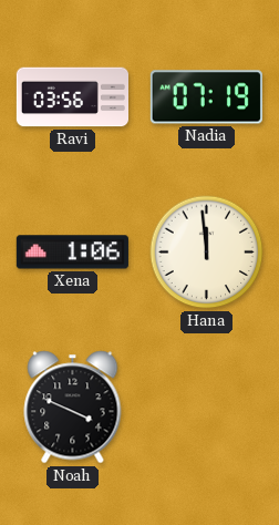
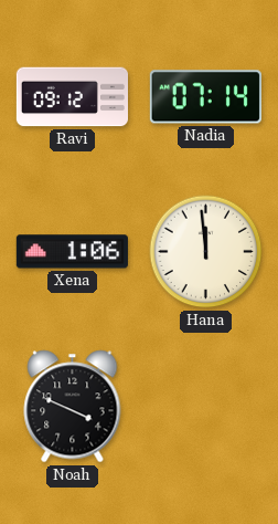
Ravi: 03:56 -> 09:12 (72, 97)
Nadia: 07:19 -> 07:14 (205, 97)
